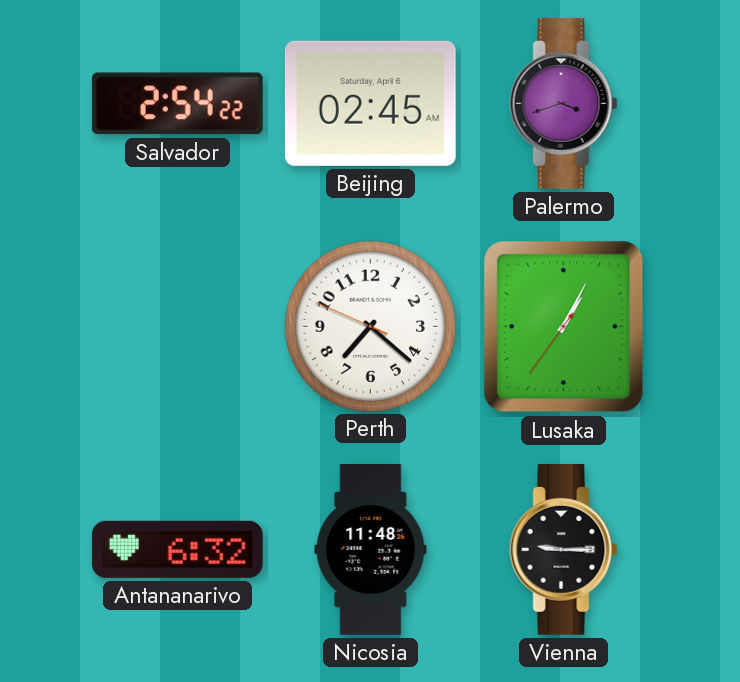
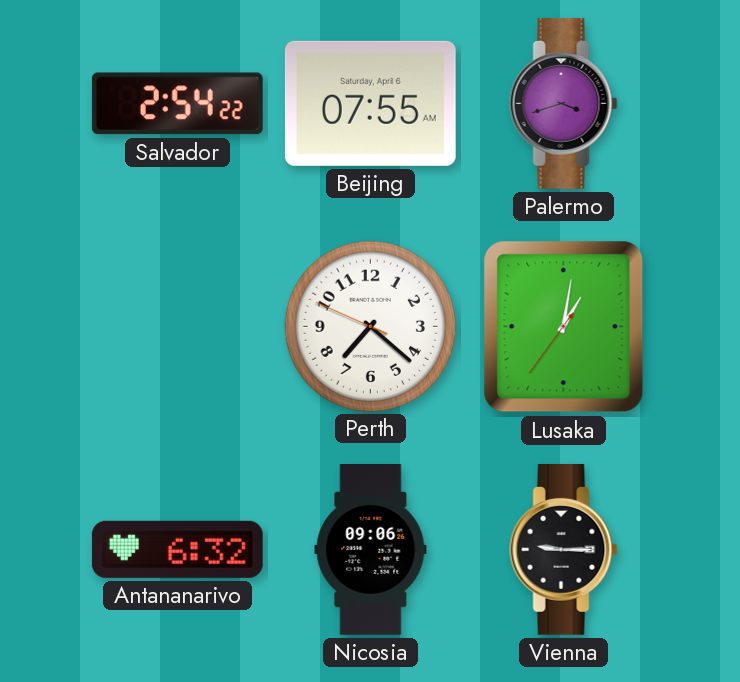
Beijing: 02:45 -> 07:55 (370, 103)
Lusaka: 1:04 -> 1:01 (564, 327)
Nicosia: 11:48 -> 09:06 (371, 550)
